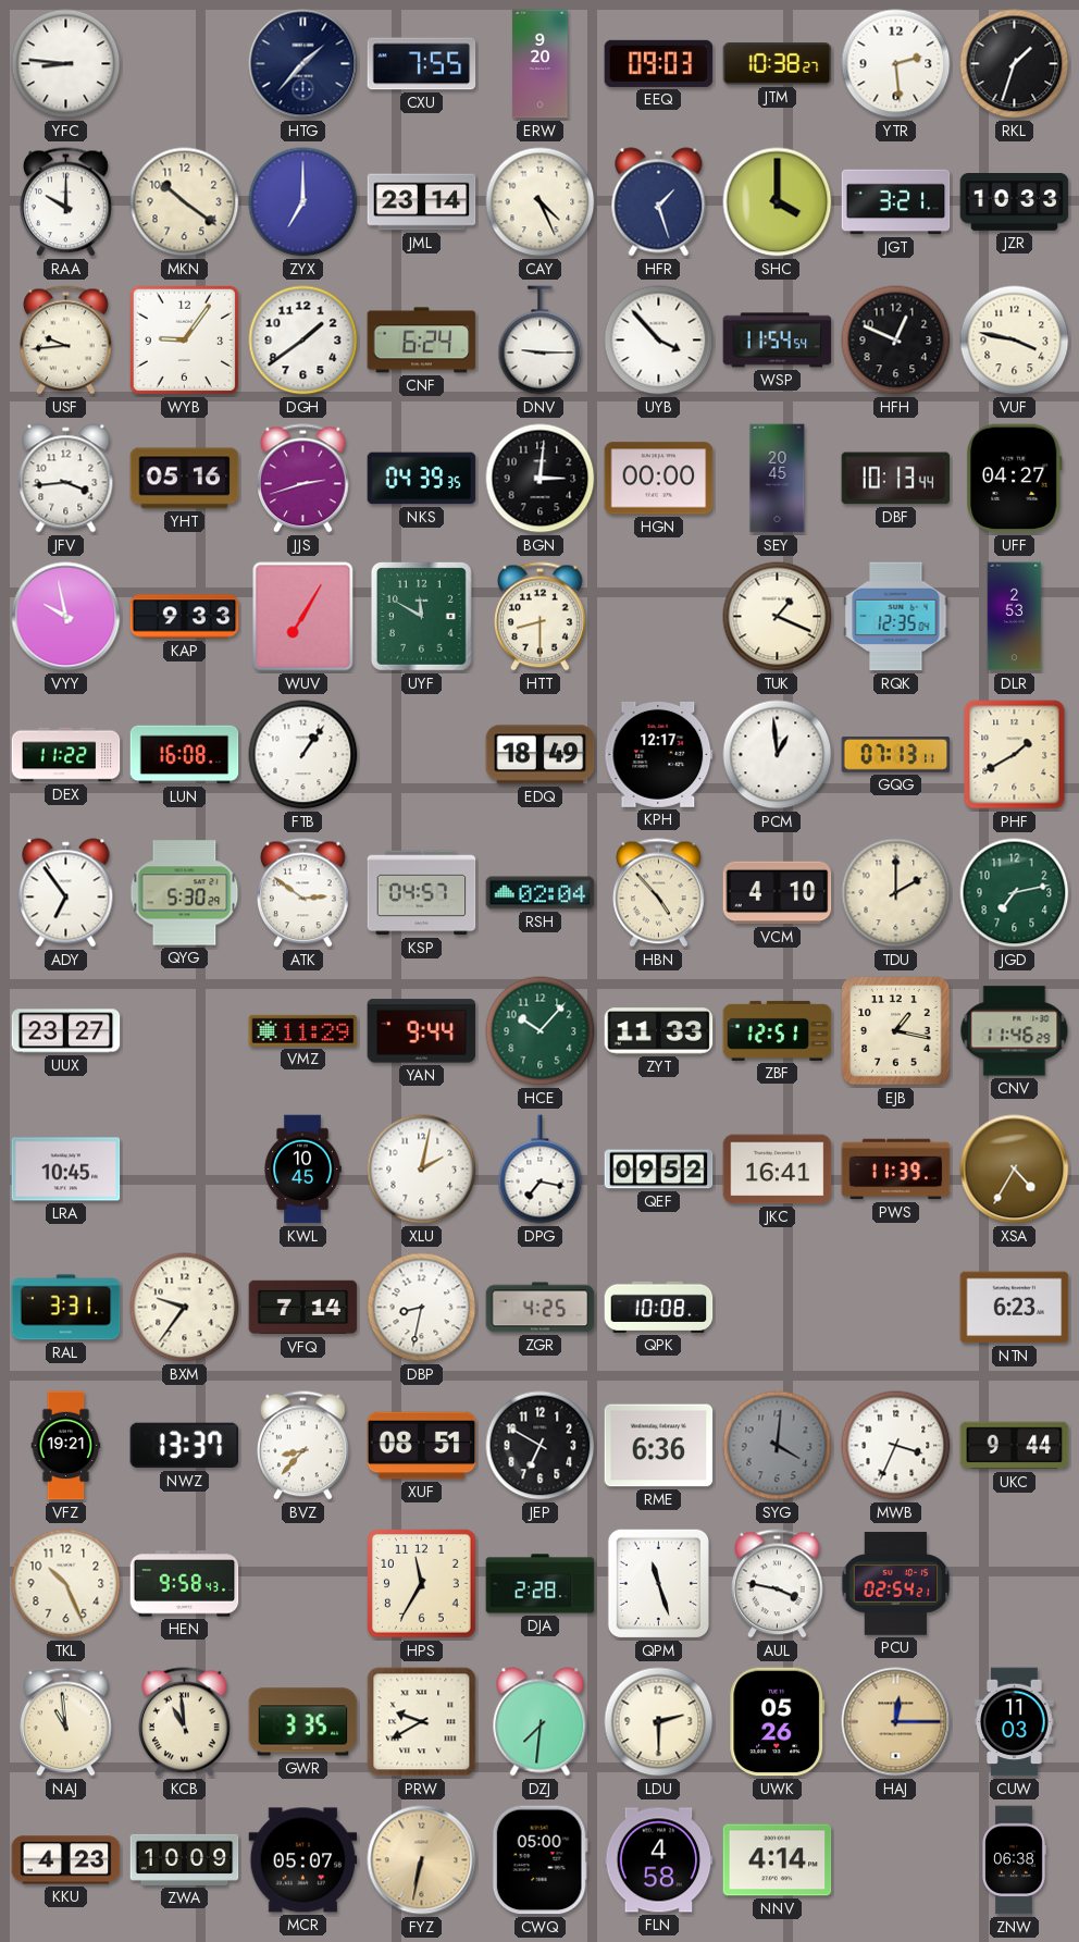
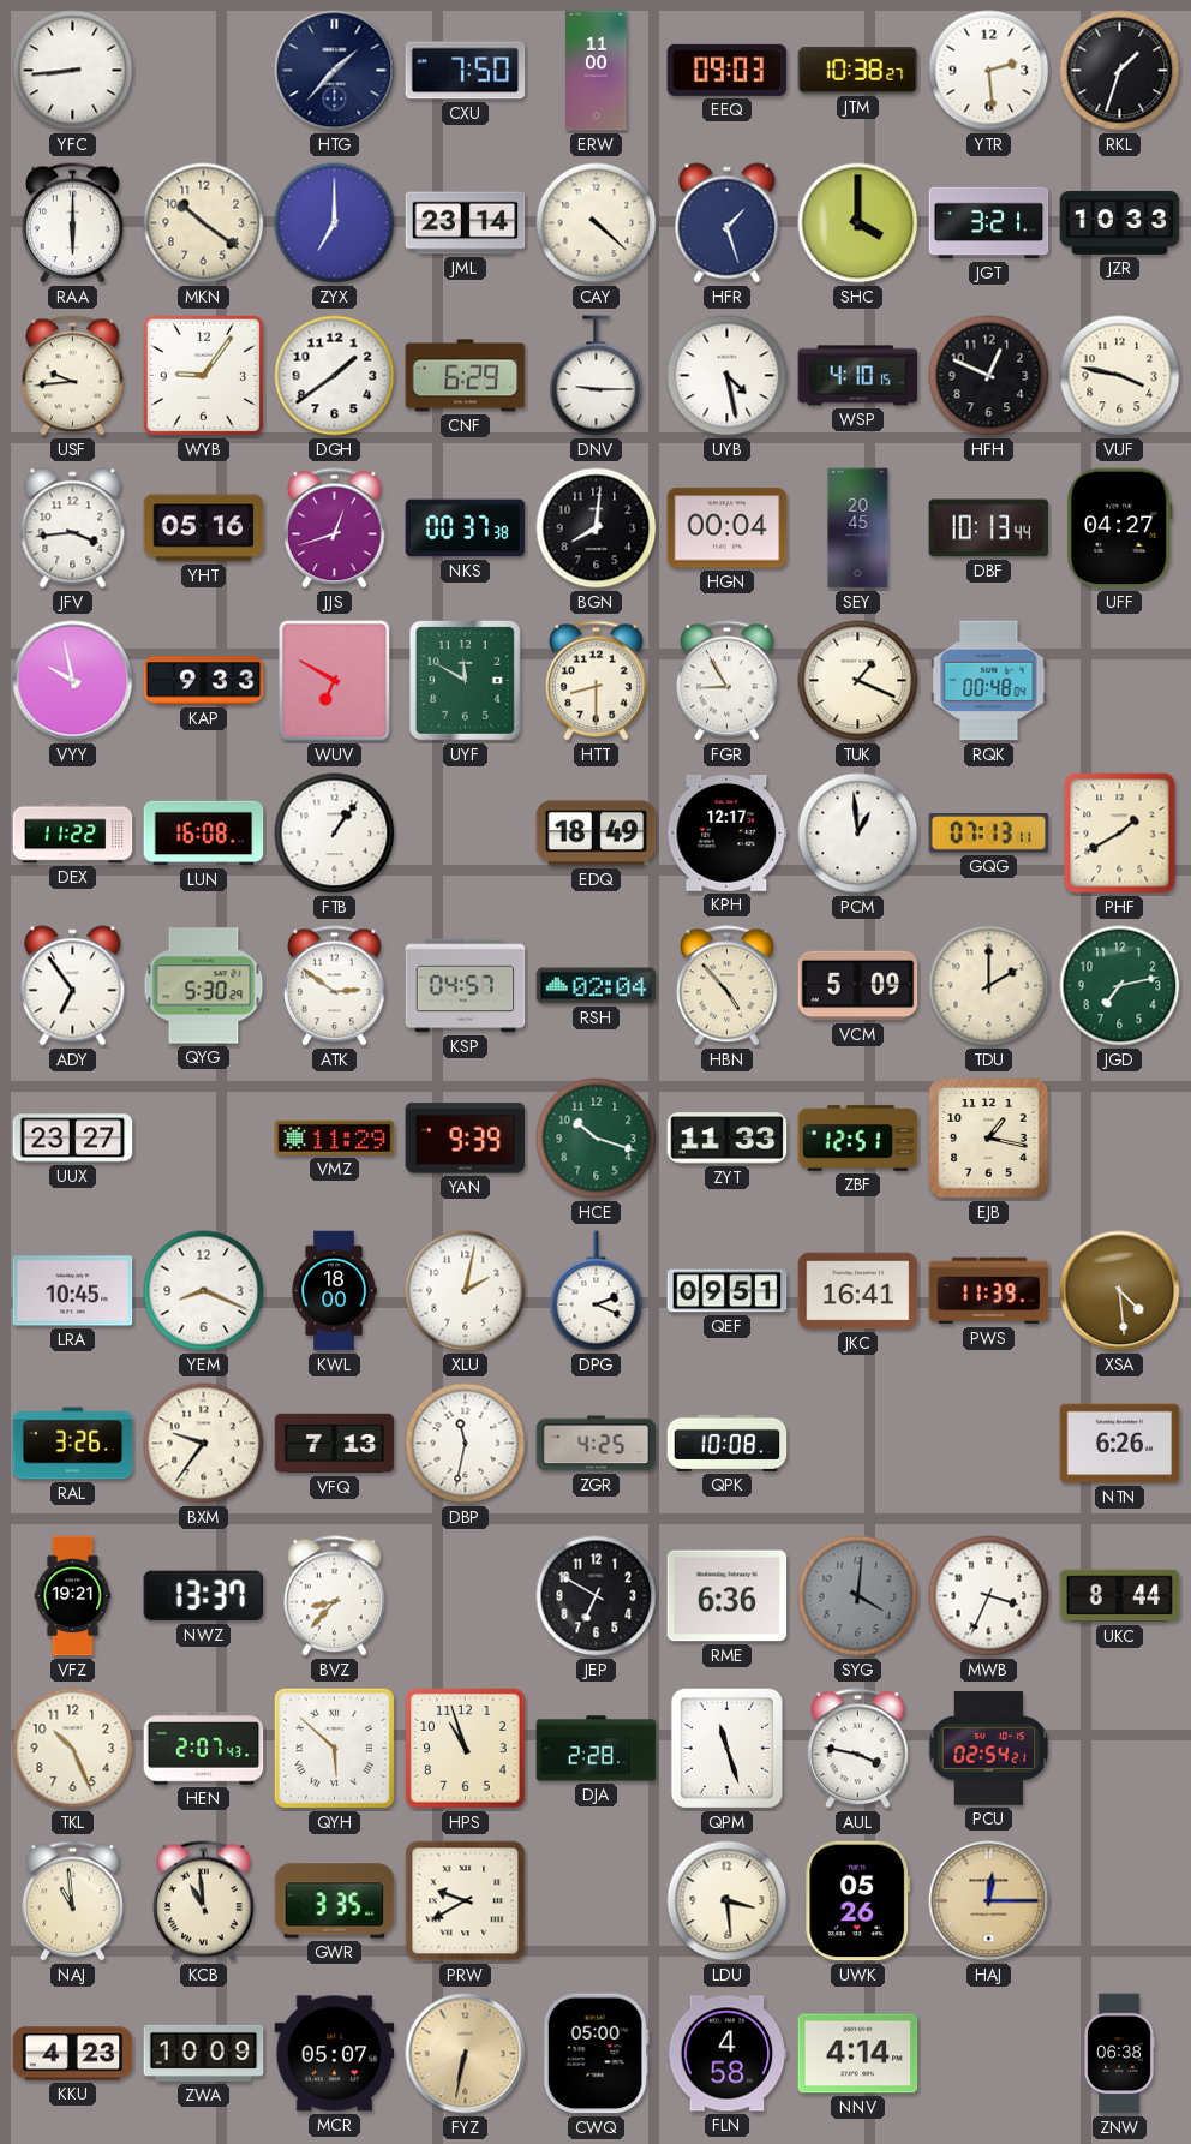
YFC: 8:46 -> 8:44 (73, 71)
CXU: 7:55 -> 7:50 (466, 71)
ERW: 9:20 -> 11:00 (597, 71)
RAA: 10:00 -> 6:00 (73, 223)
CAY: 4:26 -> 4:22 (597, 223)
CNF: 6:24 -> 6:29 (466, 376)
UYB: 3:53 -> 4:28 (728, 376)
WSP: 11:54 -> 4:10 (858, 376)
JJS: 2:42 -> 12:42 (335, 528)
NKS: 04:39 -> 00:37 (466, 528)
BGN: 3:01 -> 8:01 (597, 528)
HGN: 00:00 -> 00:04 (728, 528)
WUV: 7:05 -> 6:50 (335, 681)
FGR: none -> 8:55 (728, 681)
RQK: 12:35 -> 00:48 (989, 681)
DLR: 2:53 -> none (1015, 617)
VCM: 4:10 -> 5:09 (858, 986)
YAN: 9:44 -> 9:39 (466, 1139)
HCE: 10:07 -> 10:18 (597, 1139)
CNV: 11:46 -> none (1015, 1031)
YEM: none -> 8:19 (204, 1291)
KWL: 10:45 -> 18:00 (334, 1291)
DPG: 7:17 -> 2:19 (597, 1291)
QEF: 09:52 -> 09:51 (728, 1291)
XSA: 4:35 -> 4:29 (1120, 1291)
RAL: 3:31 -> 3:26 (73, 1444)
VFQ: 7:14 -> 7:13 (335, 1444)
DBP: 8:32 -> 11:32 (466, 1444)
NTN: 6:23 -> 6:26 (1120, 1444)
XUF: 08:51 -> none (422, 1446)
UKC: 9:44 -> 8:44 (1120, 1596)
HEN: 9:58 -> 2:07 (204, 1749)
QYH: none -> 5:52 (334, 1748)
HPS: 11:35 -> 10:57 (466, 1749)
DZJ: 7:31 -> none (541, 1722)
LDU: 2:30 -> 3:29 (728, 1901)
CUW: 11:03 -> none (1015, 1722)
